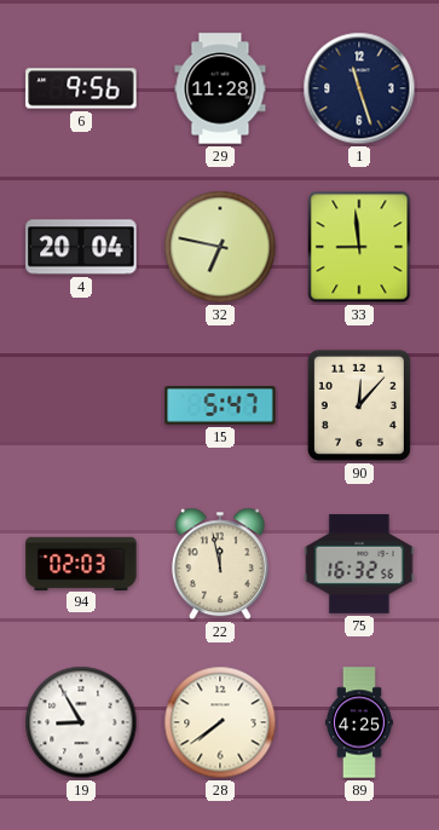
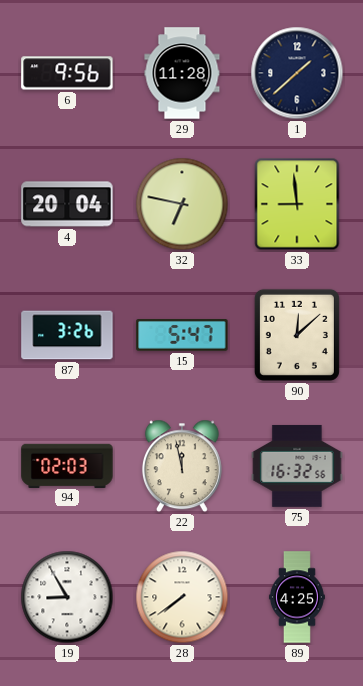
1: 11:27 -> 1:38 (297, 73)
87: none -> 3:26 (67, 335)
90: 12:07 -> 12:08 (297, 335)
